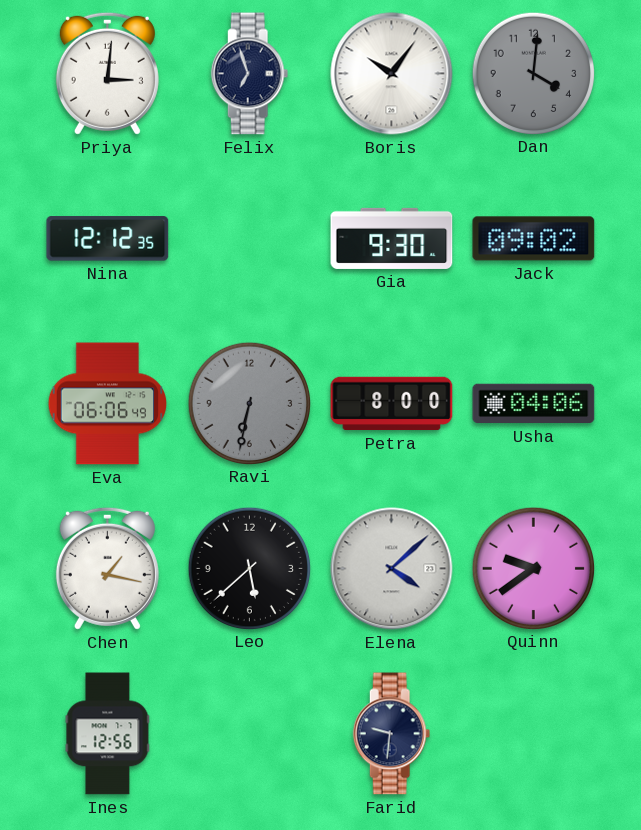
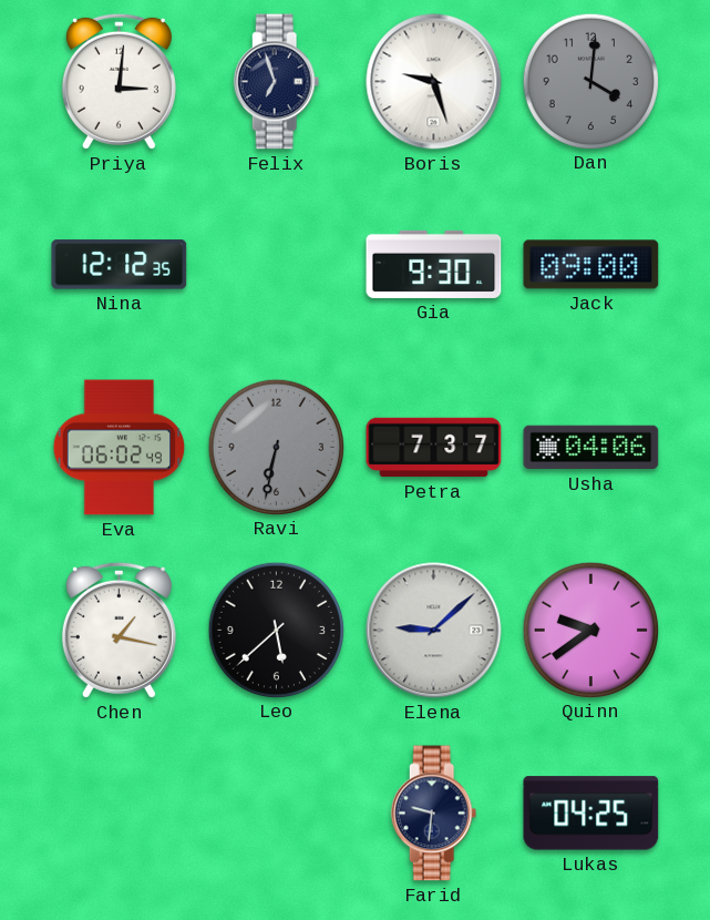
Boris: 10:06 -> 9:27 (434, 82)
Jack: 09:02 -> 09:00 (591, 265)
Eva: 06:06 -> 06:02 (120, 448)
Petra: 8:00 -> 7:37 (434, 448)
Elena: 4:08 -> 9:08 (434, 631)
Ines: 12:56 -> none (108, 734)
Lukas: none -> 04:25 (591, 814)
